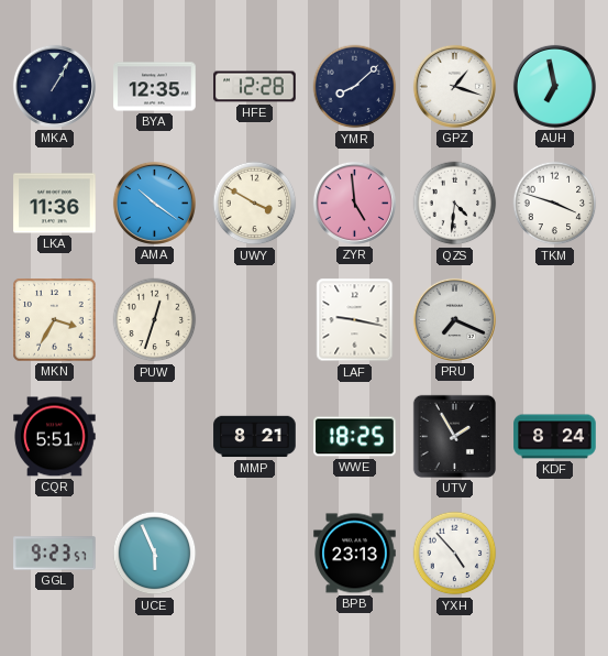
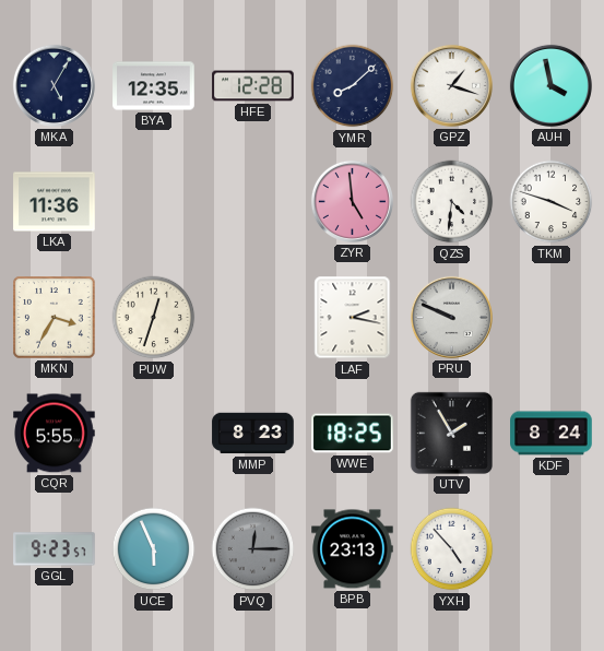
MKA: 1:05 -> 5:05 (54, 85)
AUH: 6:58 -> 3:58 (550, 85)
AMA: 10:21 -> none (154, 203)
UWY: 3:50 -> none (255, 204)
LAF: 9:17 -> 2:17 (353, 318)
PRU: 7:19 -> 9:49 (451, 317)
CQR: 5:51 -> 5:55 (55, 434)
MMP: 8:21 -> 8:23 (253, 434)
PVQ: none -> 12:15 (253, 549)
